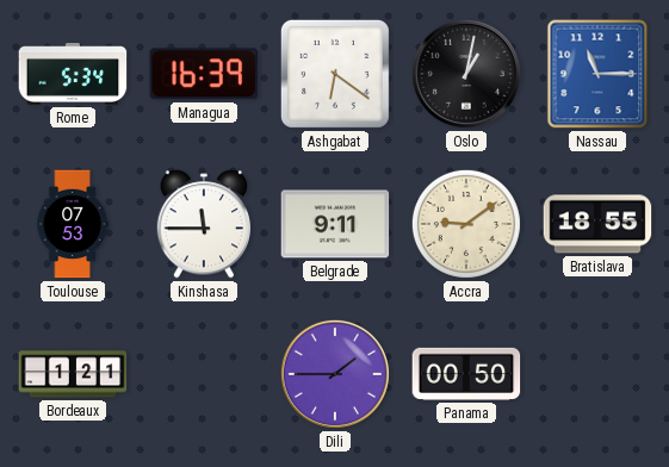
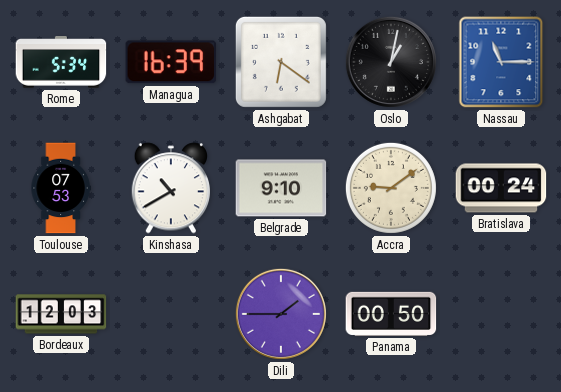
Kinshasa: 11:45 -> 10:40 (171, 188)
Belgrade: 9:11 -> 9:10 (281, 188)
Bratislava: 18:55 -> 00:24 (501, 188)
Bordeaux: 1:21 -> 12:03 (61, 314)
